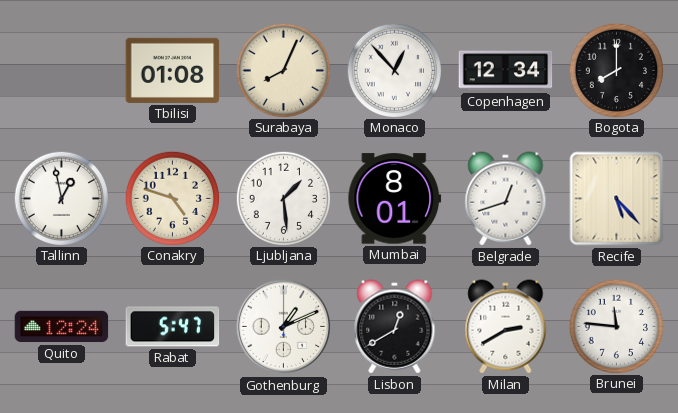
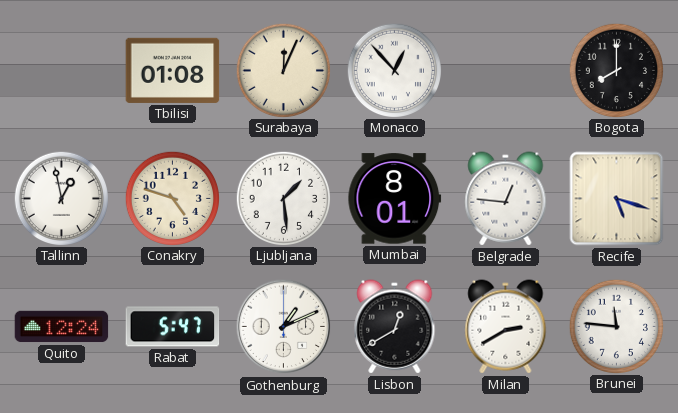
Surabaya: 8:04 -> 12:04 (283, 70)
Copenhagen: 12:34 -> none (506, 71)
Belgrade: 12:42 -> 12:46 (506, 199)
Recife: 5:23 -> 5:18 (617, 199)
